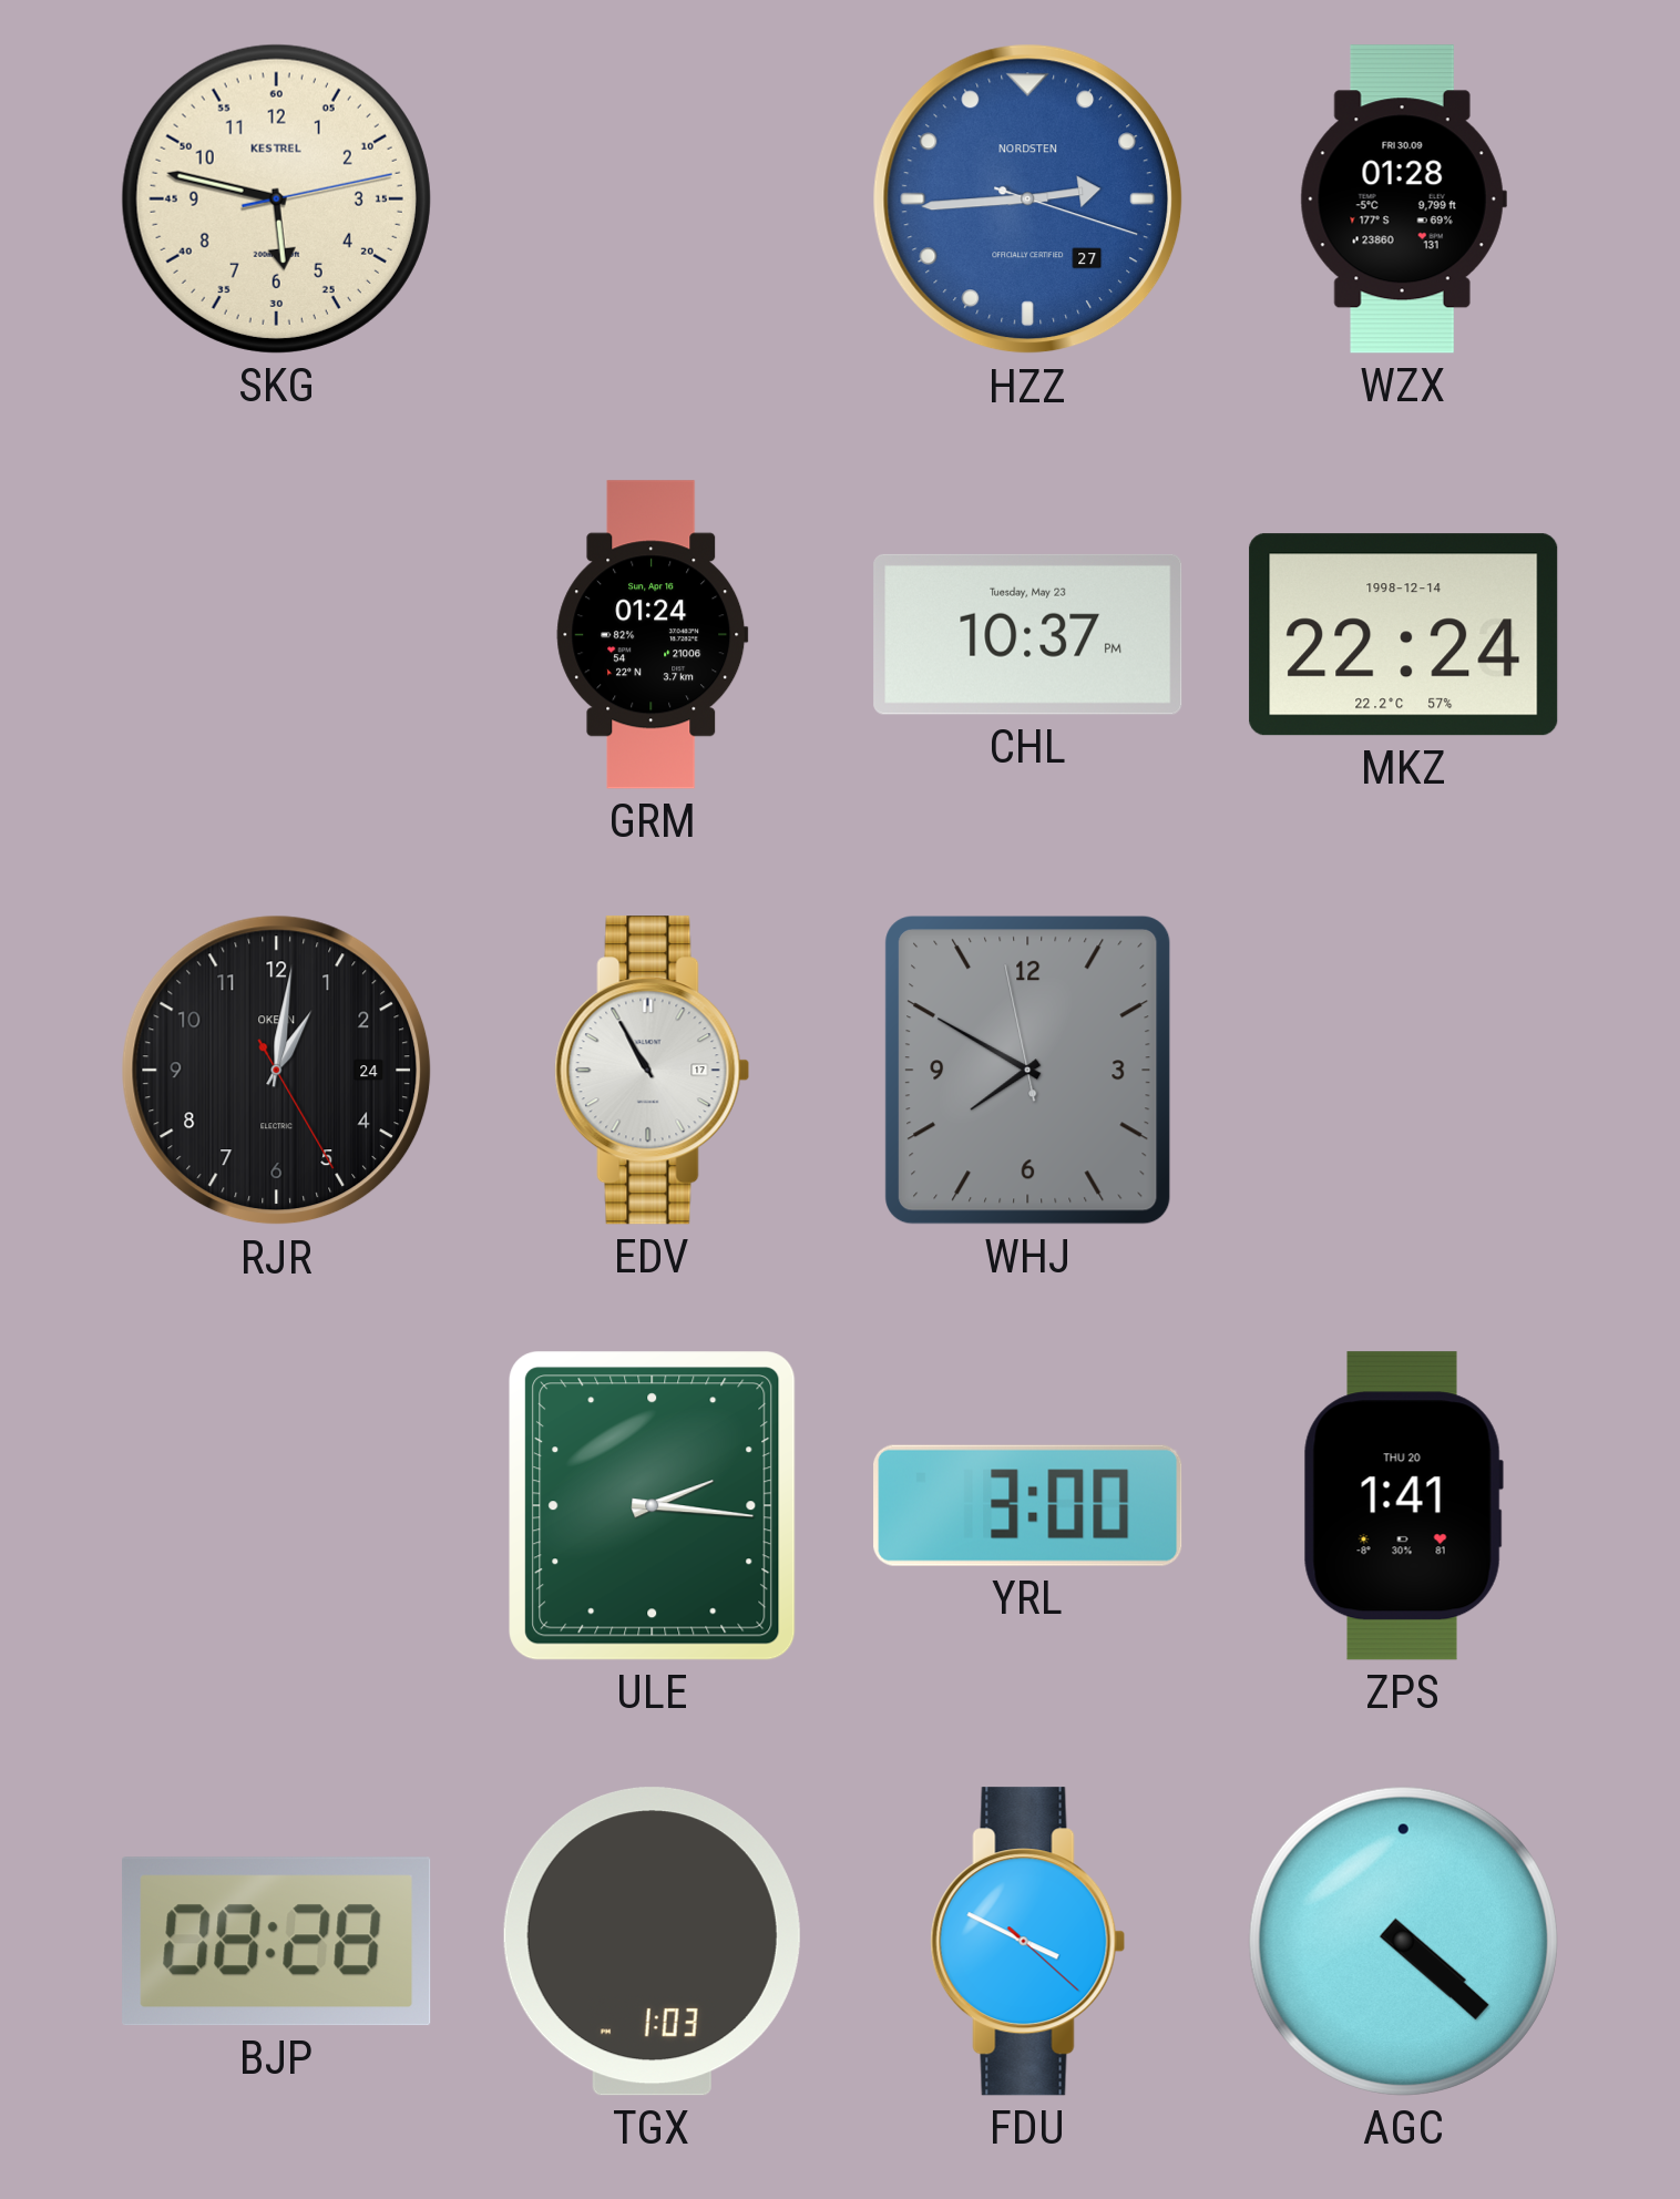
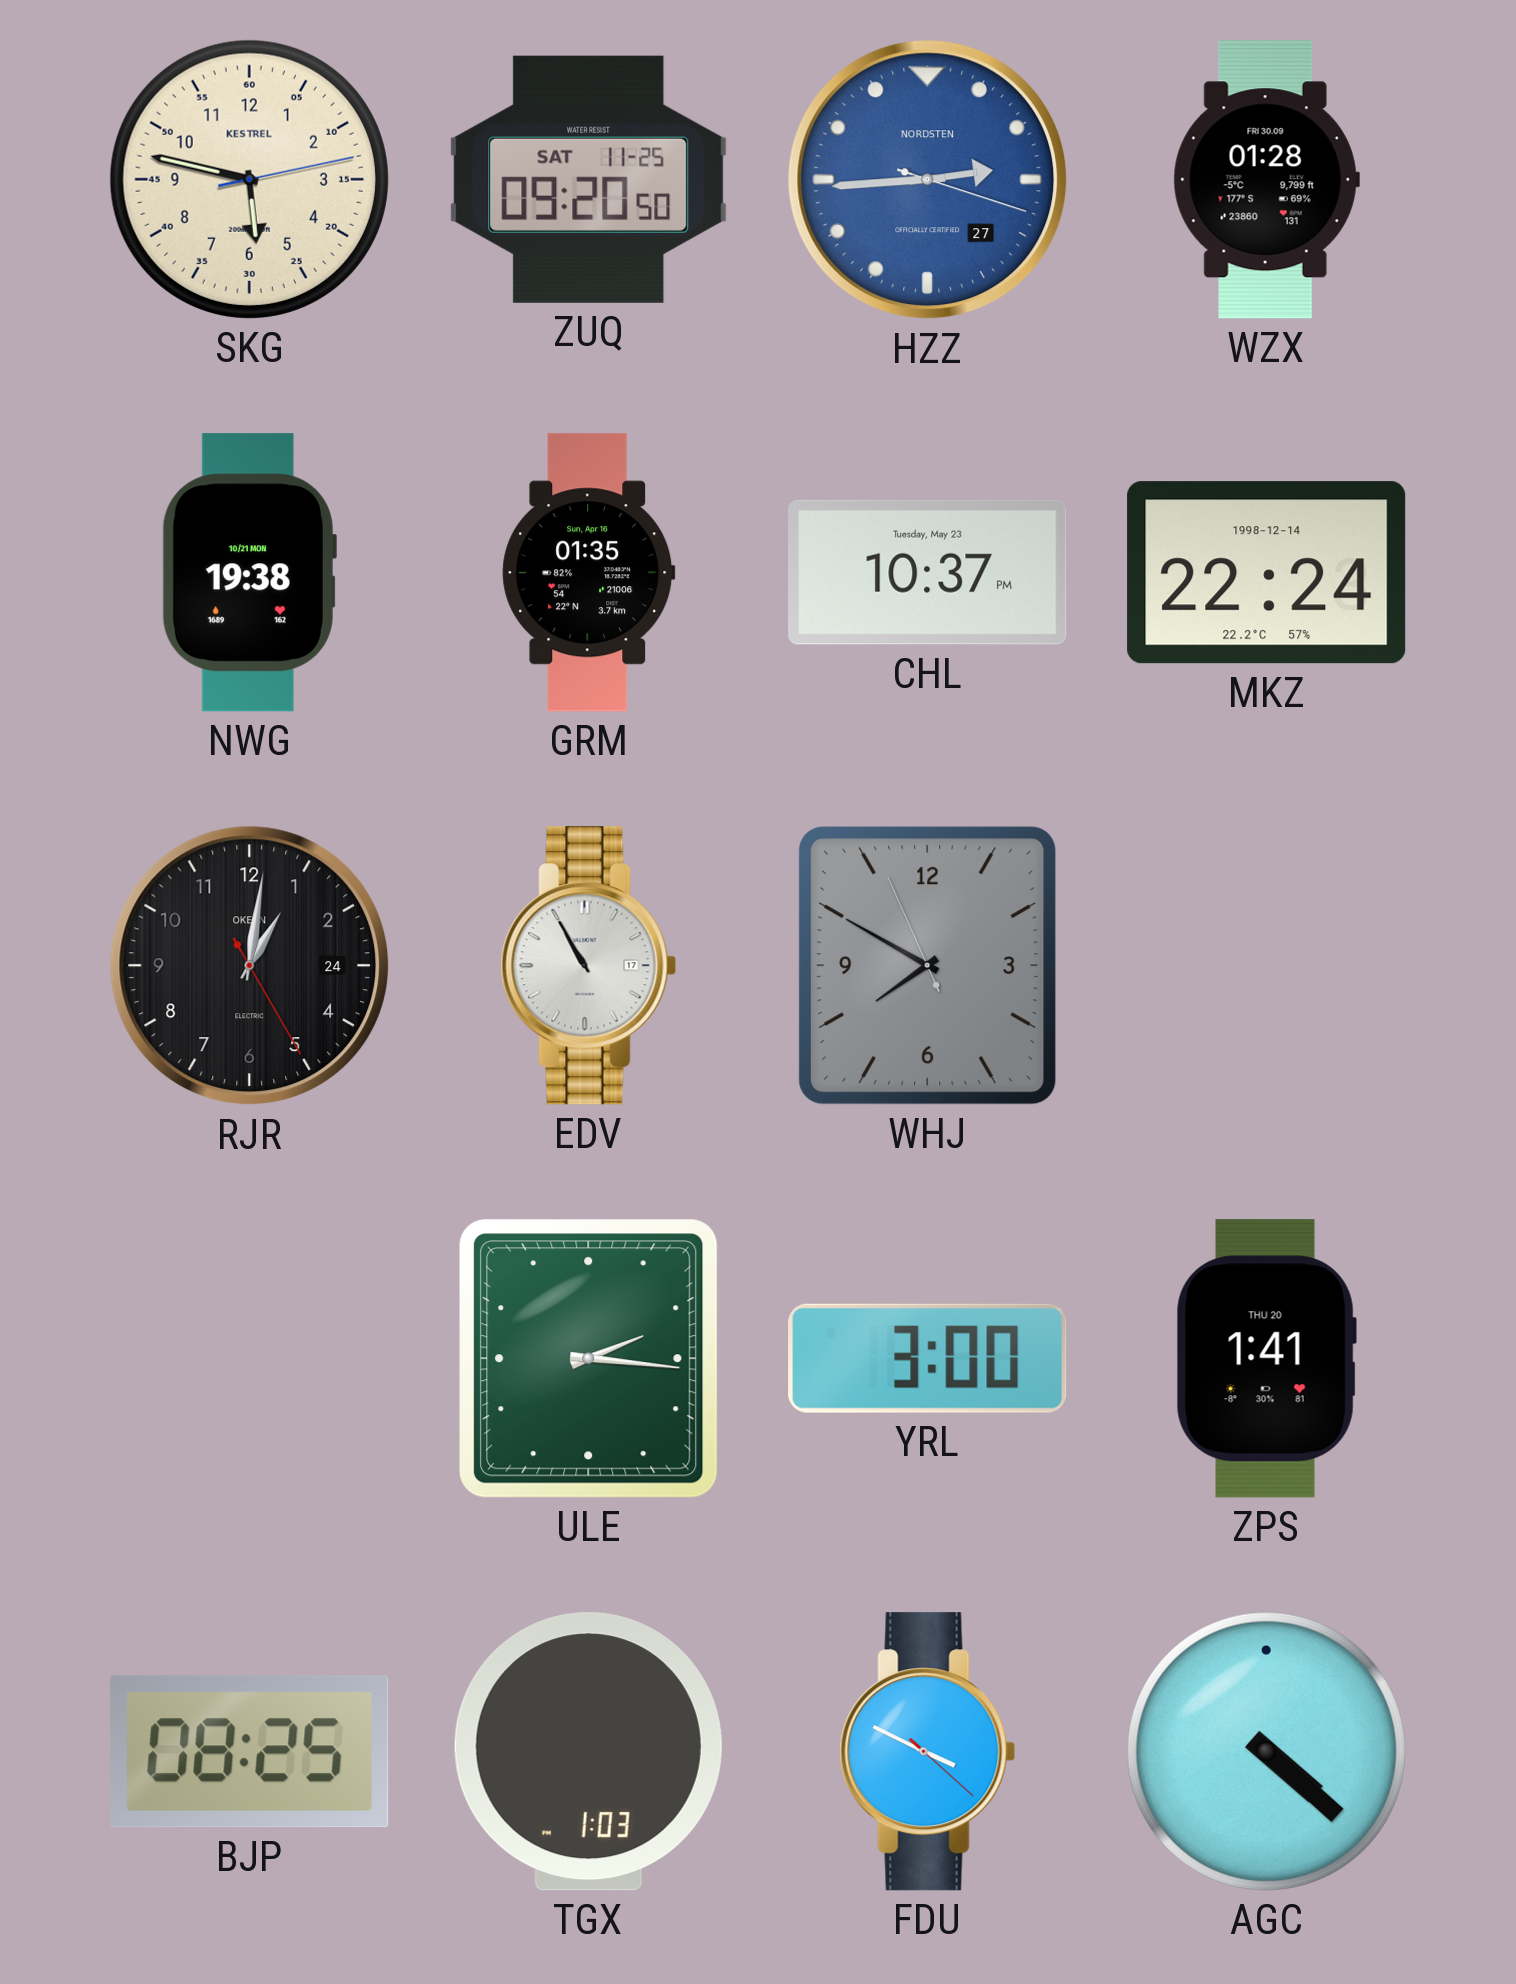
ZUQ: none -> 09:20 (589, 179)
NWG: none -> 19:38 (249, 573)
GRM: 01:24 -> 01:35 (589, 573)
WHJ: 7:49:58 -> 7:49:56 (928, 966)
BJP: 08:28 -> 08:25 (250, 1752)
